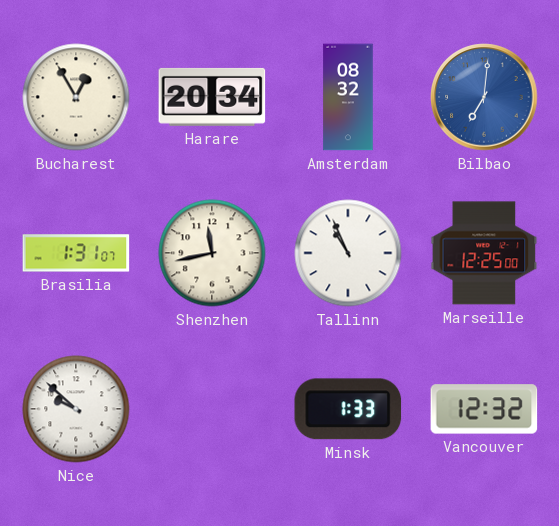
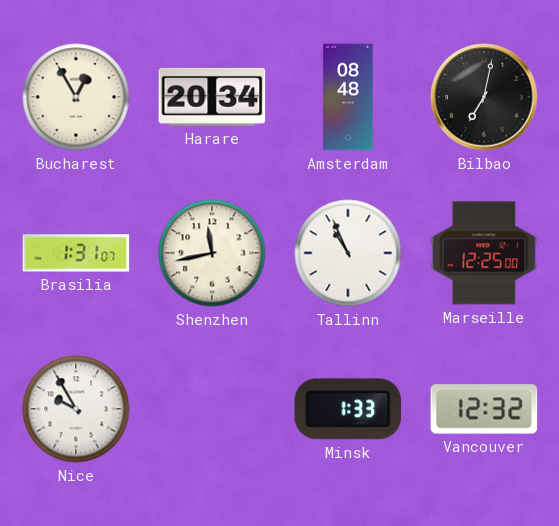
Amsterdam: 08:32 -> 08:48 (348, 97)
Bilbao: 7:01 -> 7:02 (484, 97)
Bilbao dial: blue -> black (484, 97)
Nice: 9:52 -> 9:55 (76, 409)
